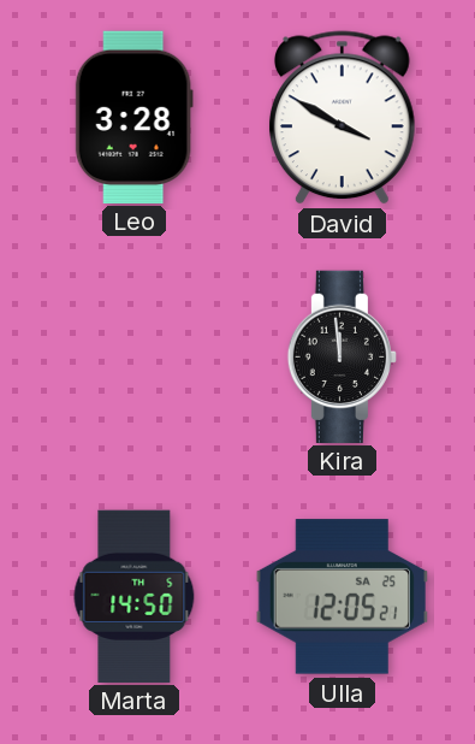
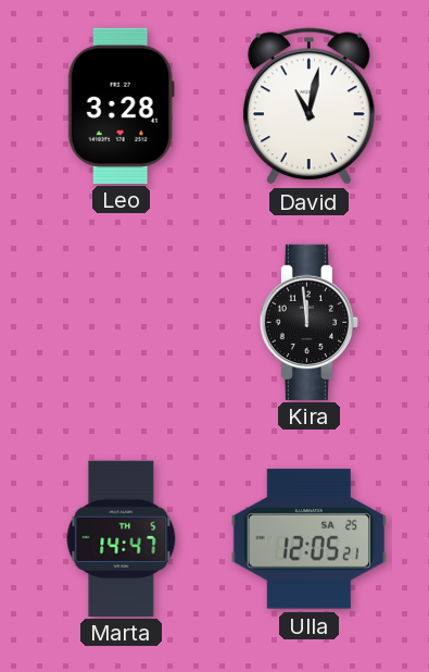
David: 3:50 -> 11:02 (310, 107)
Marta: 14:50 -> 14:47 (122, 538)
